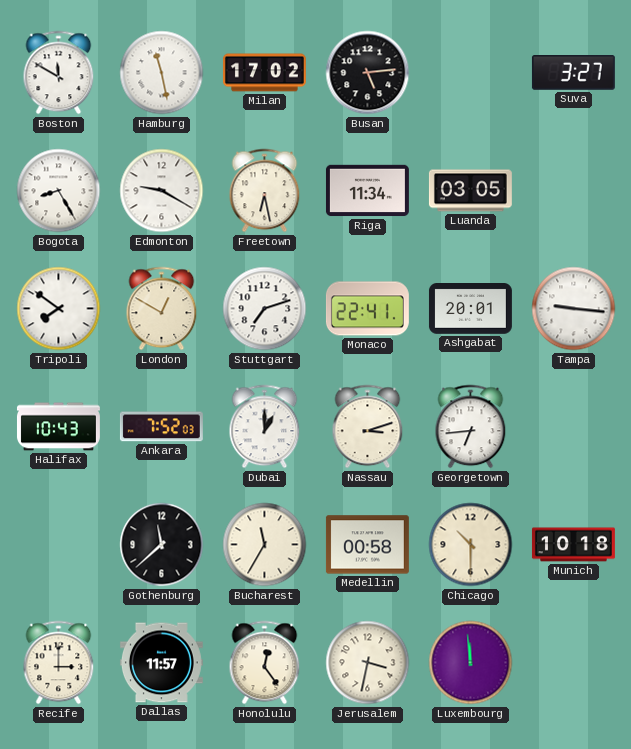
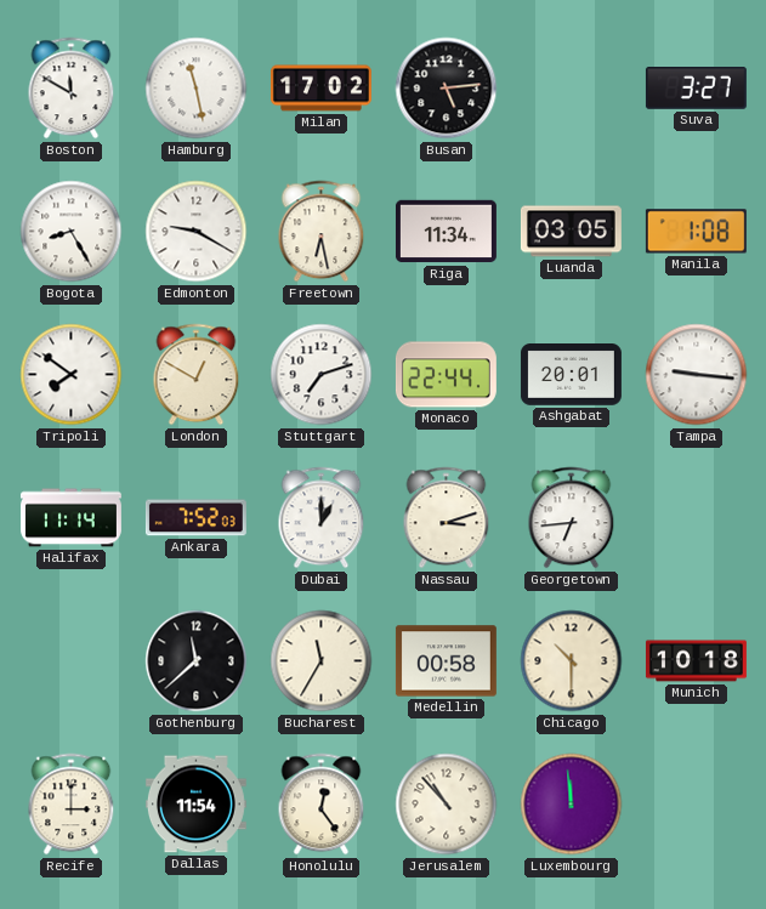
Manila: none -> 1:08 (696, 232)
Monaco: 22:41 -> 22:44 (446, 375)
Halifax: 10:43 -> 11:14 (70, 518)
Dallas: 11:57 -> 11:54 (195, 805)
Jerusalem: 3:32 -> 10:53 (447, 805)
